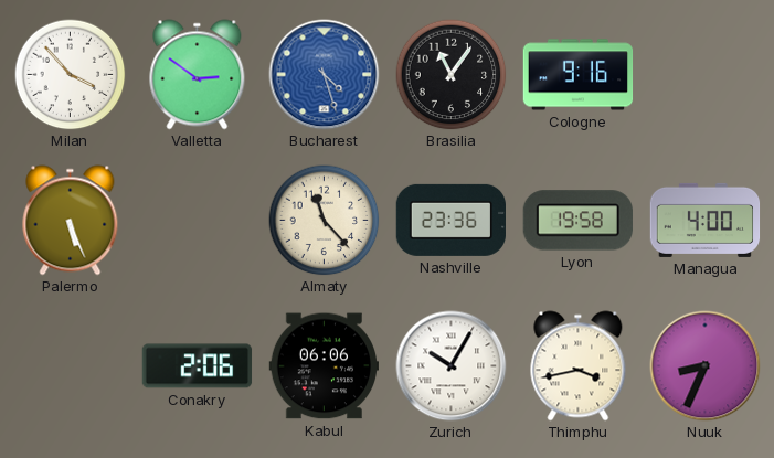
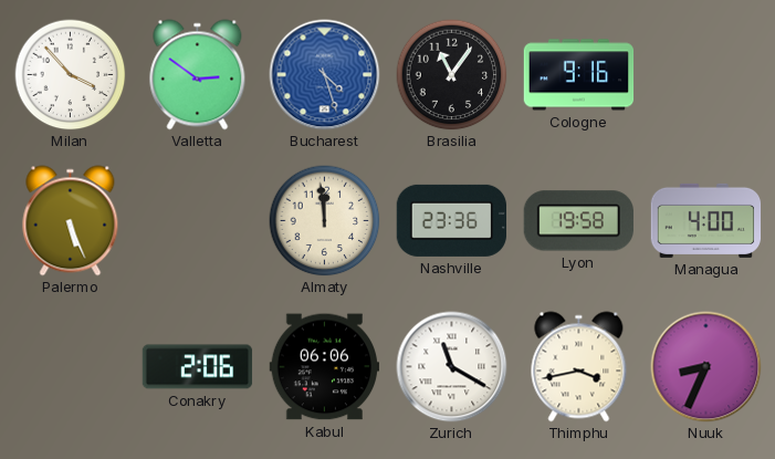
Almaty: 11:23 -> 11:59 (325, 221)
Zurich: 10:05 -> 11:20 (452, 367)
